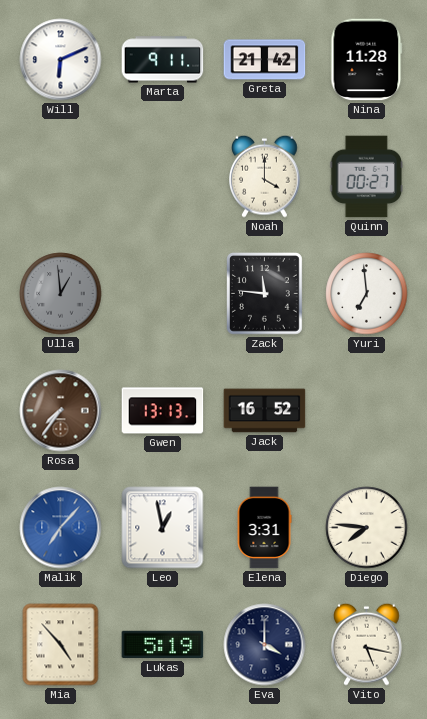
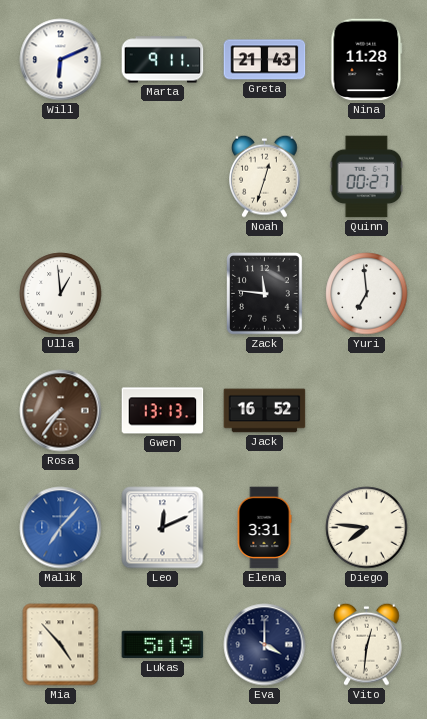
Greta: 21:42 -> 21:43 (265, 60)
Noah: 4:00 -> 12:33 (265, 176)
Ulla dial: grey -> white (61, 294)
Leo: 12:58 -> 12:11 (163, 528)
Vito: 5:17 -> 12:31 (367, 644)
